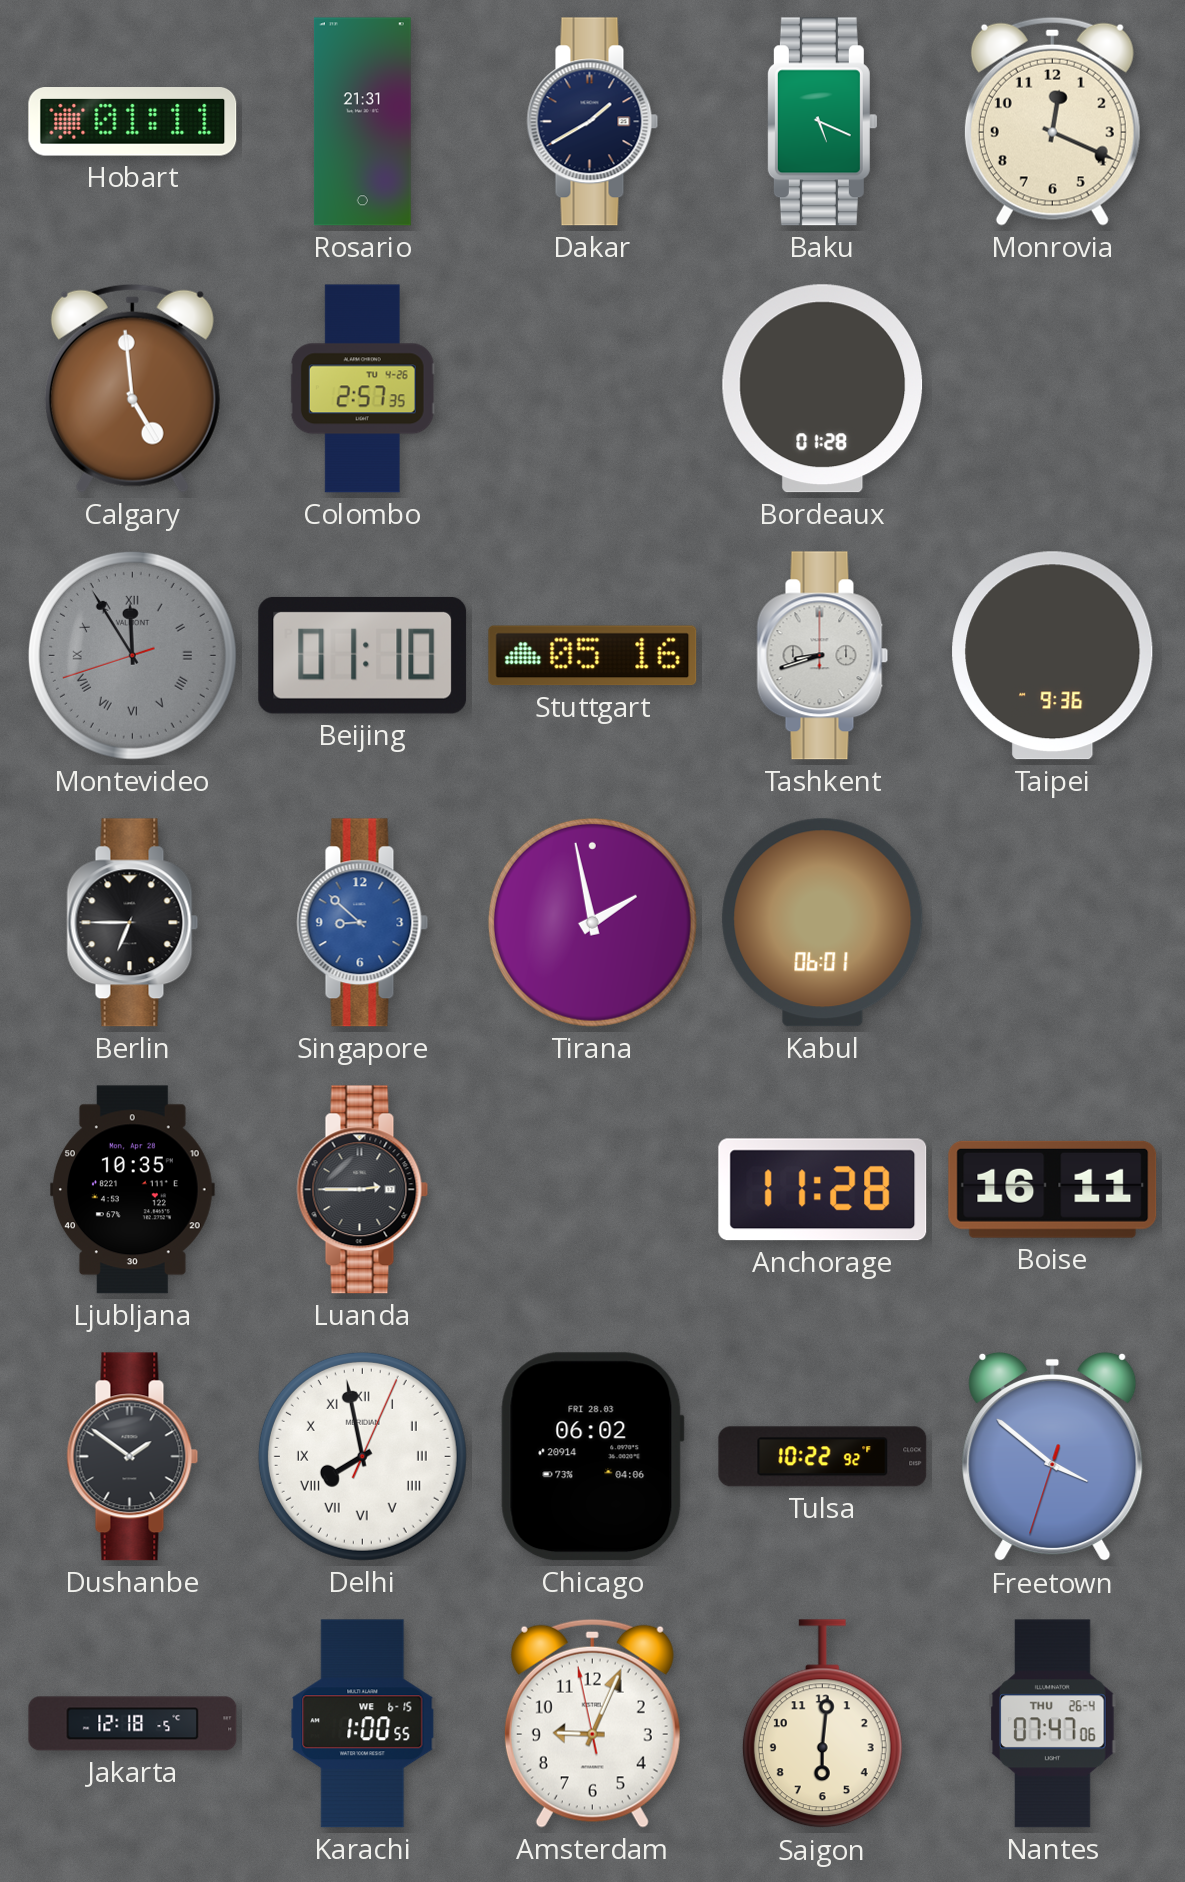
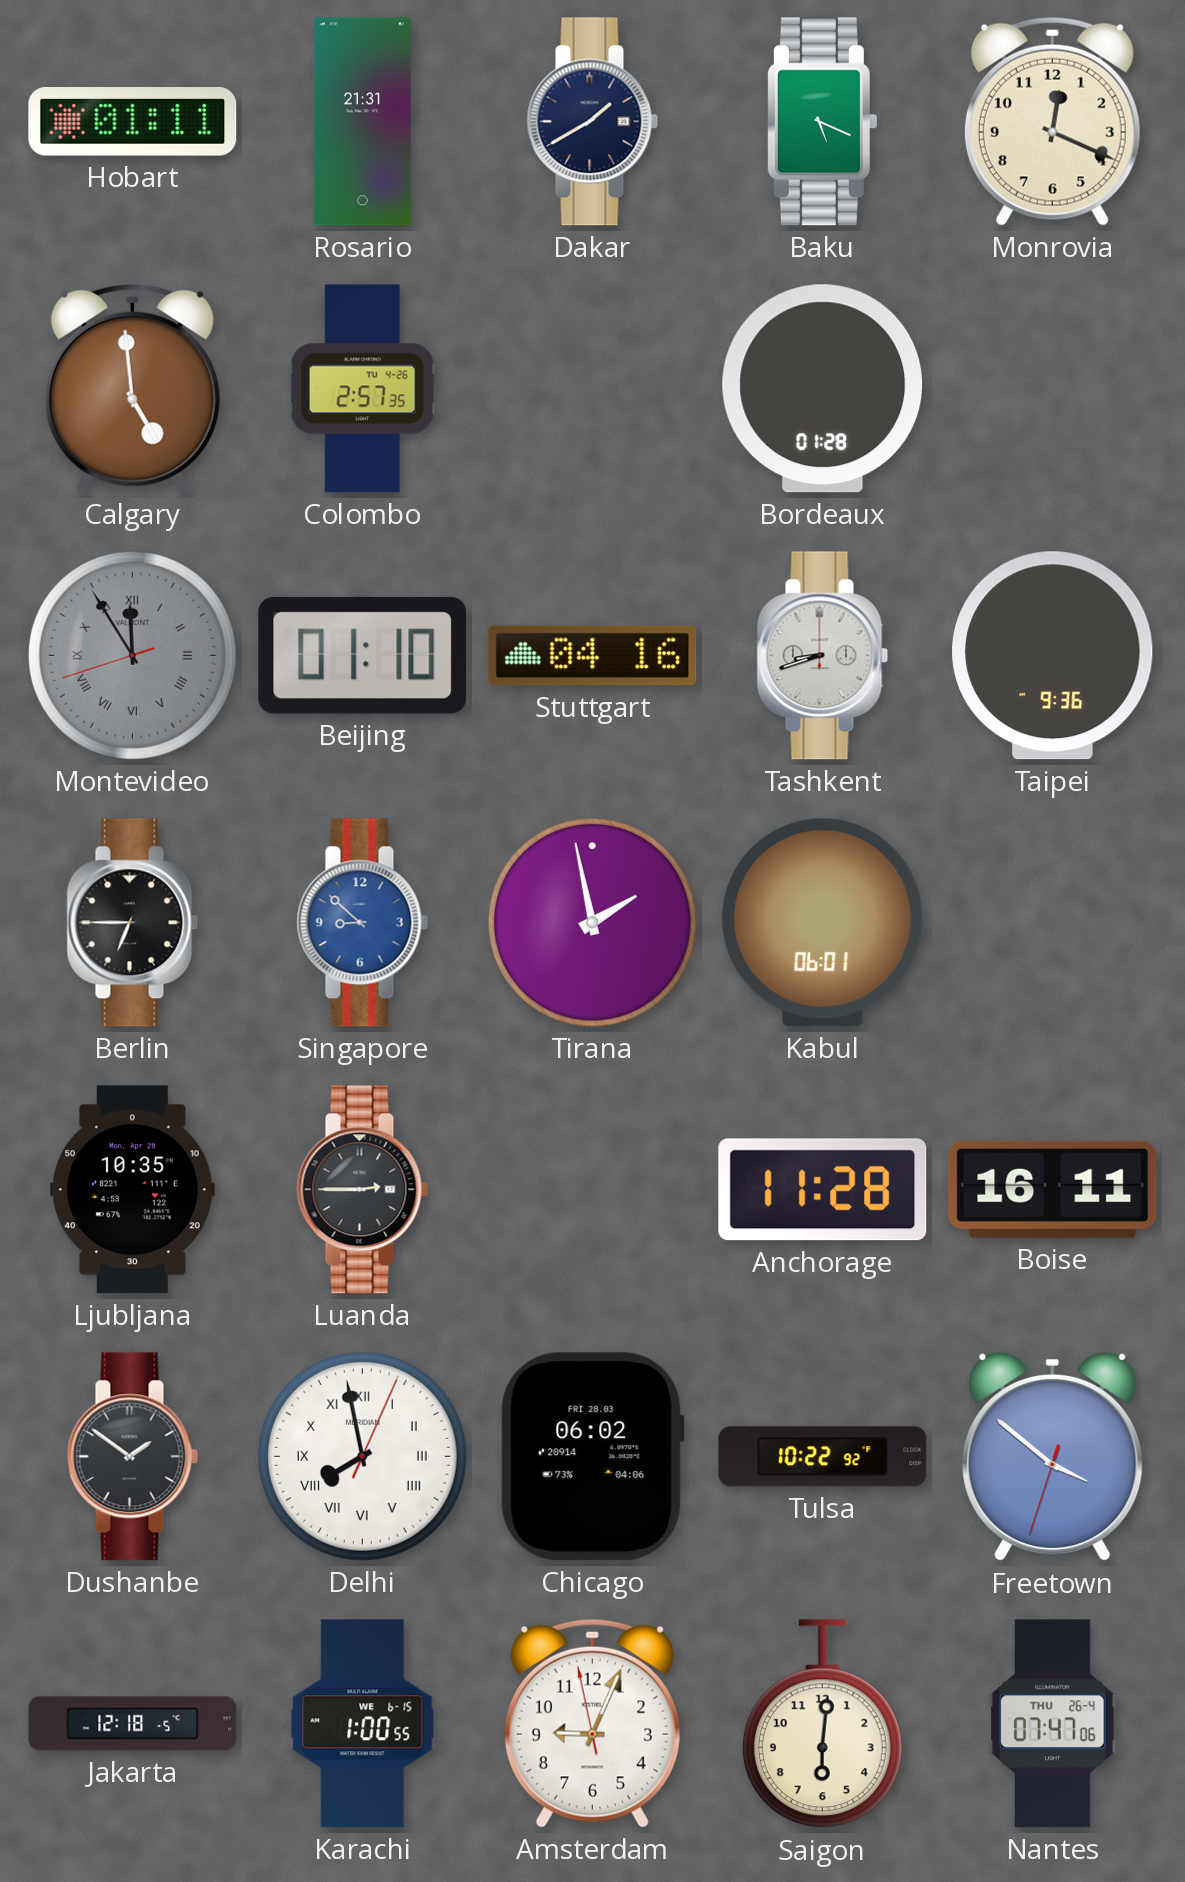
Stuttgart: 05:16 -> 04:16 (593, 656)
